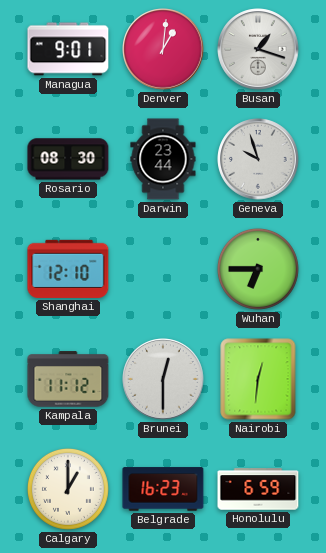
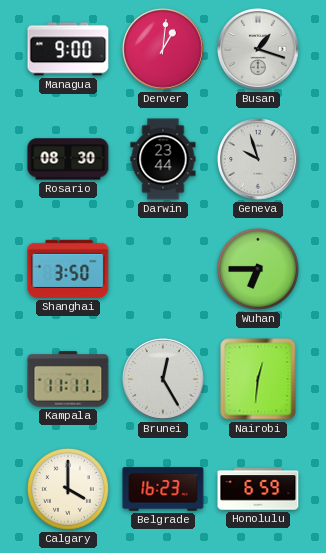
Managua: 9:01 -> 9:00 (68, 49)
Shanghai: 12:10 -> 3:50 (68, 269)
Kampala: 11:12 -> 11:11 (68, 379)
Brunei: 12:30 -> 12:25 (163, 379)
Calgary: 1:00 -> 4:00 (68, 489)
